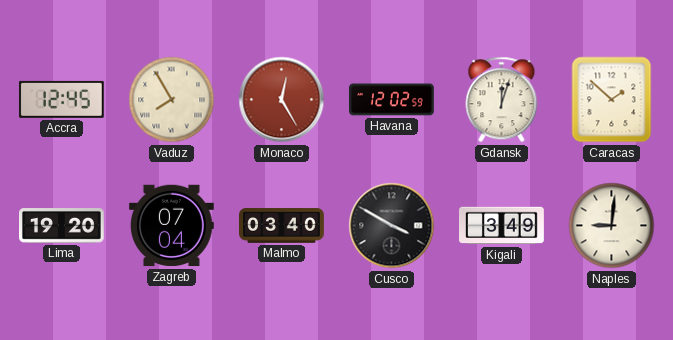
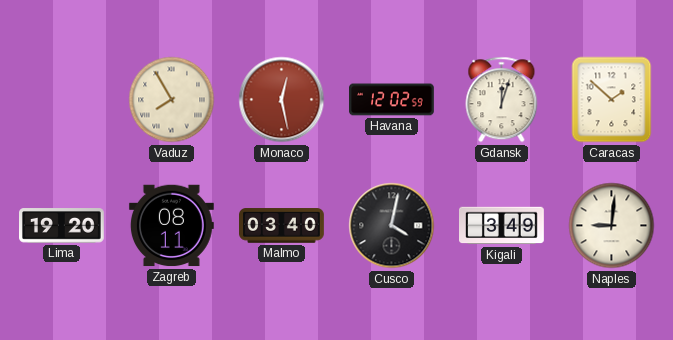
Accra: 12:45 -> none (61, 99)
Monaco: 12:25 -> 12:28 (282, 100)
Zagreb: 07:04 -> 08:11 (171, 226)
Cusco: 3:50 -> 4:02 (392, 226)
